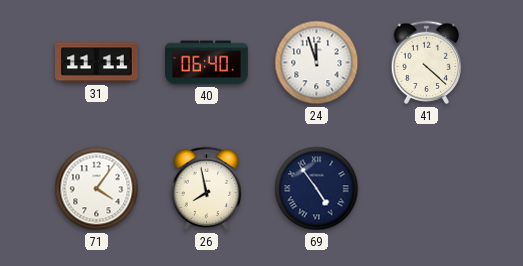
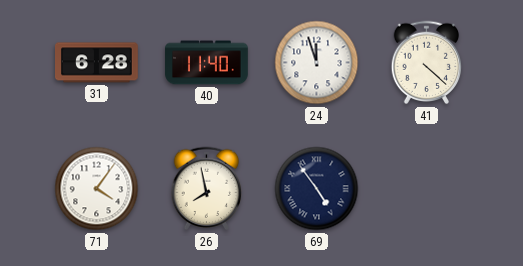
31: 11:11 -> 6:28 (97, 63)
40: 06:40 -> 11:40 (207, 63)
